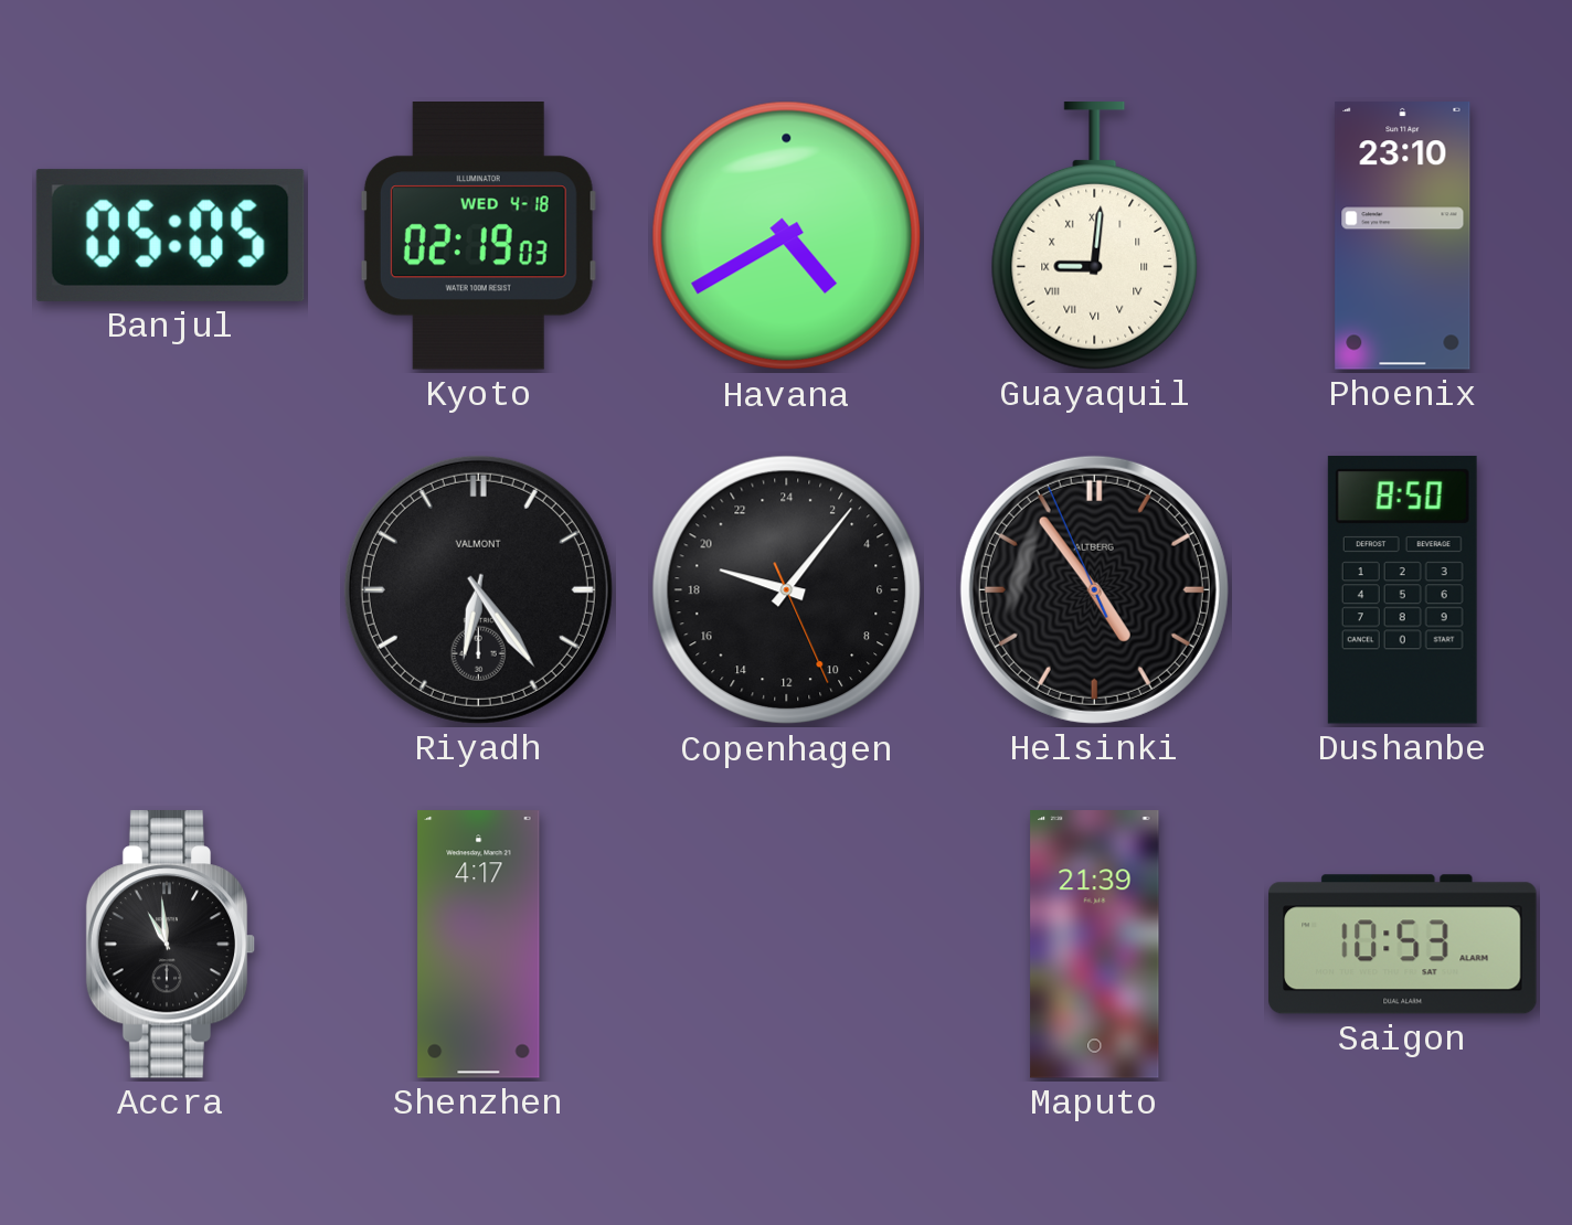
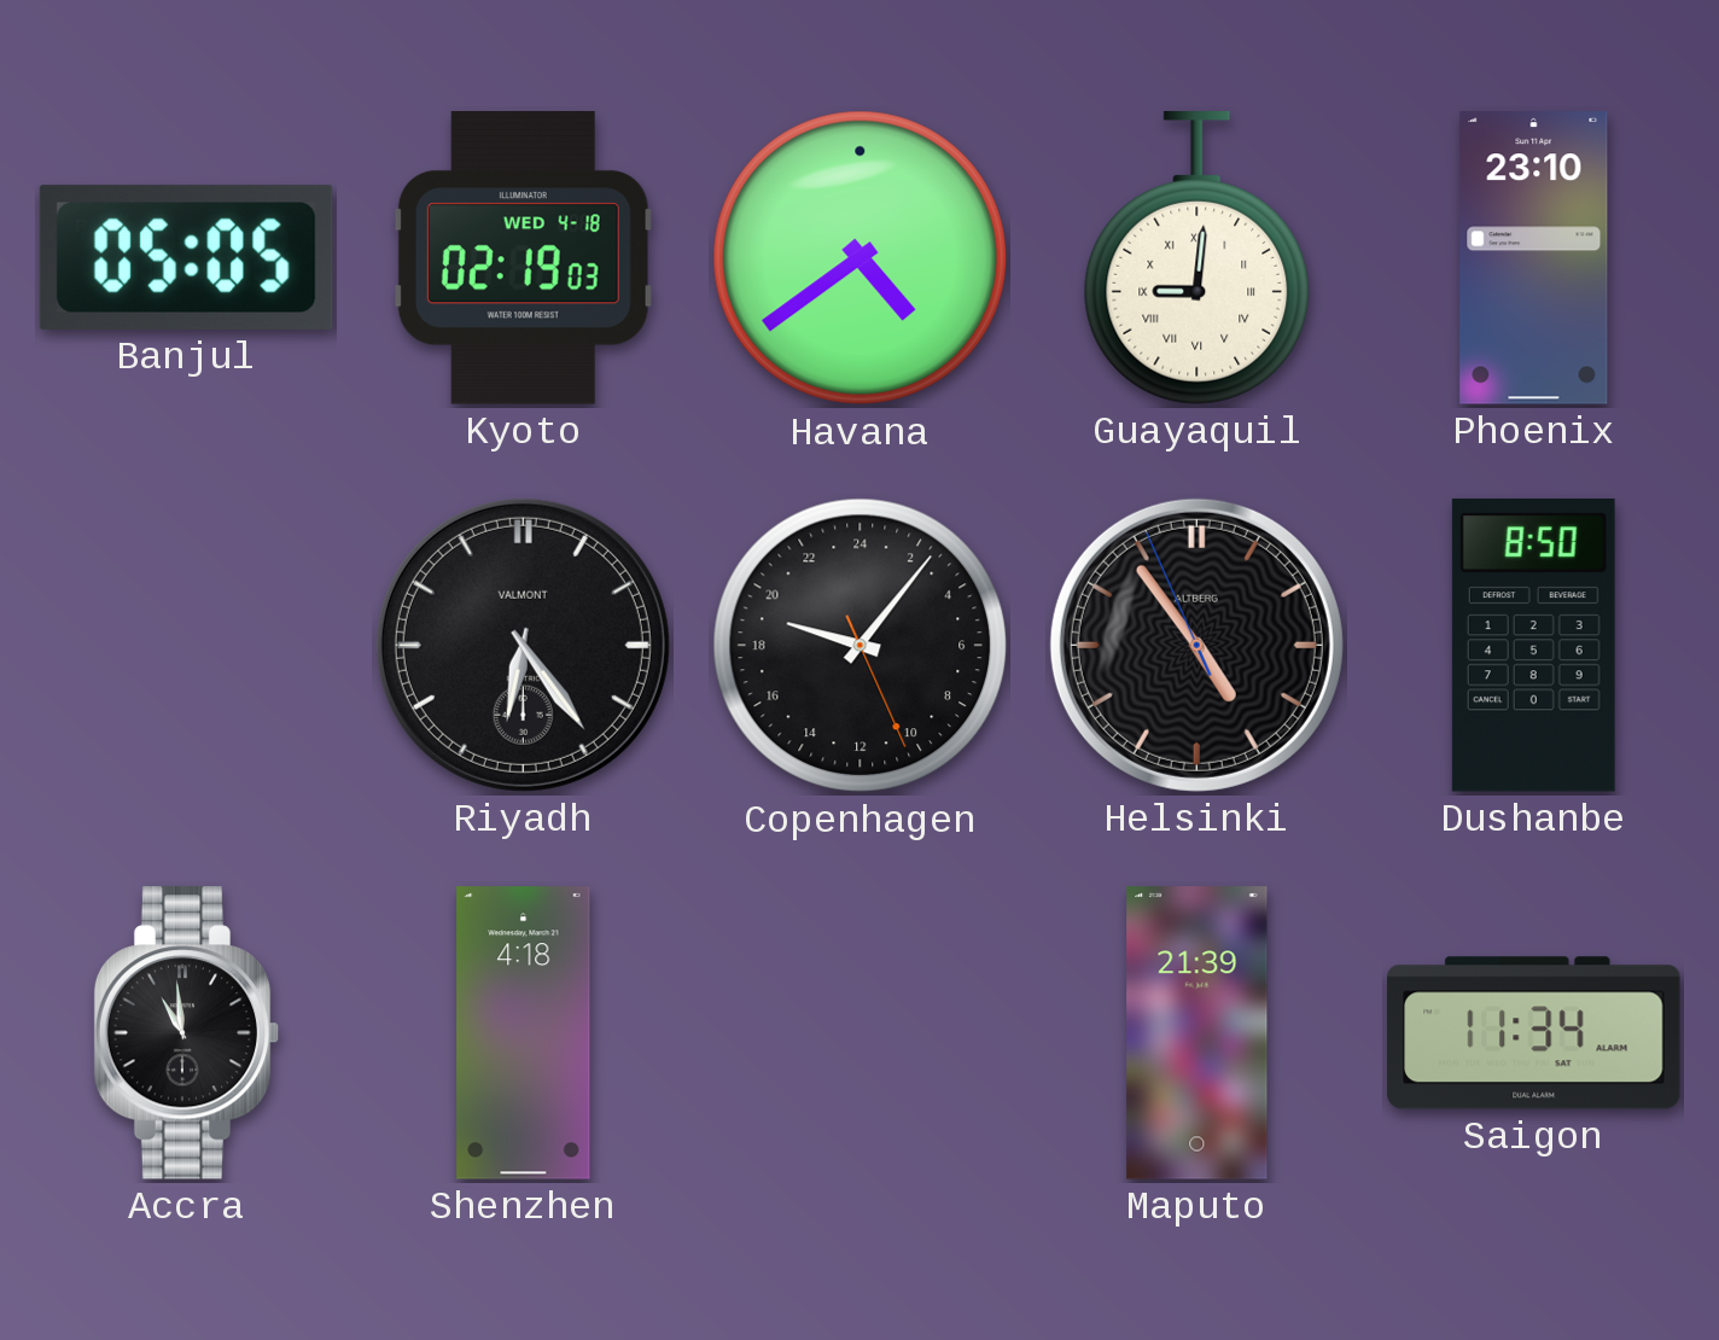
Havana: 4:40 -> 4:39 (861, 258)
Shenzhen: 4:17 -> 4:18 (524, 1033)
Saigon: 10:53 -> 11:34 (1534, 1033)
